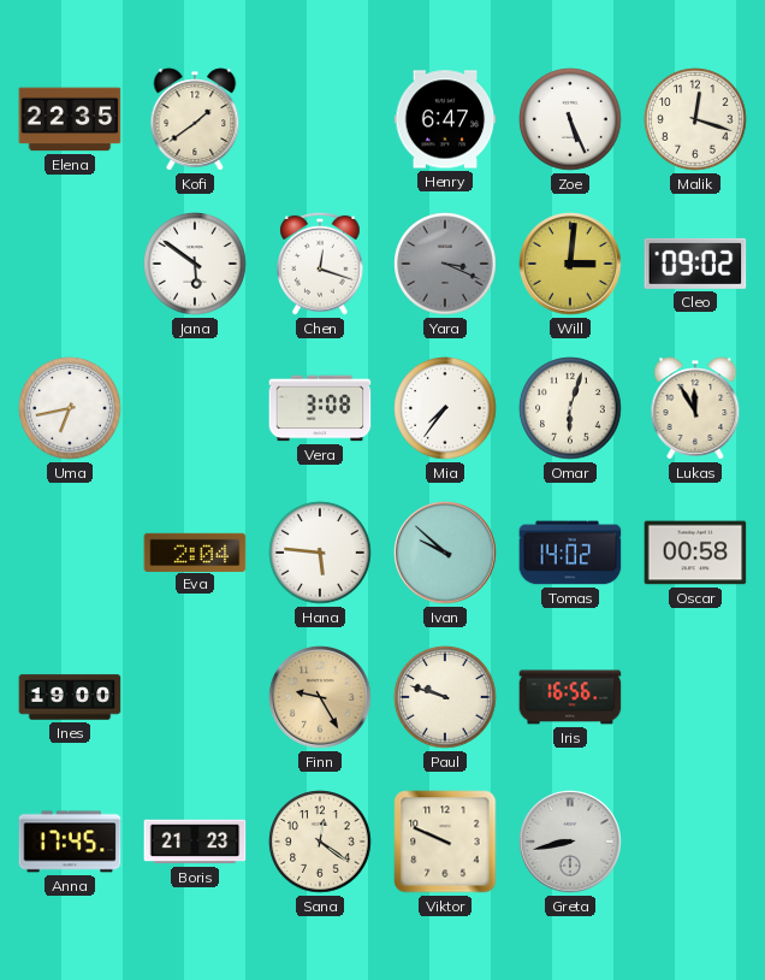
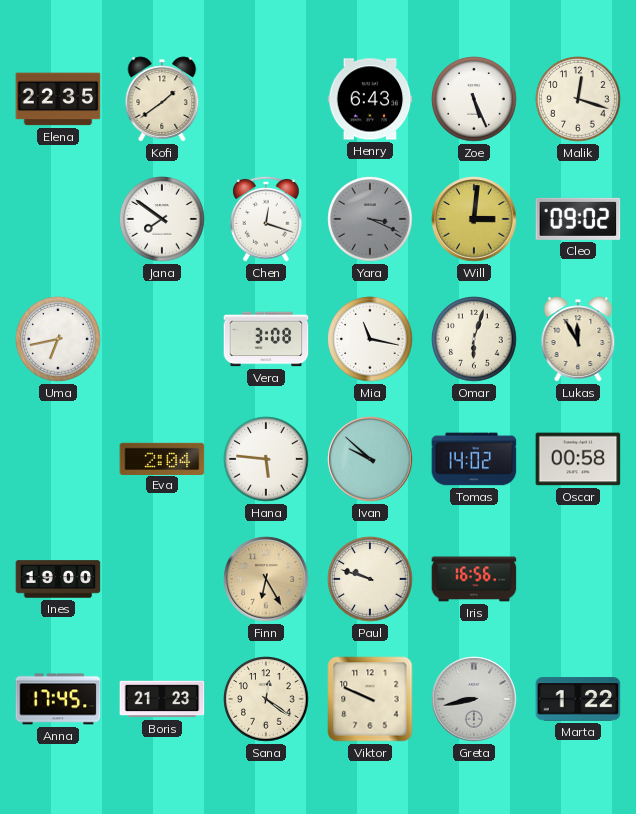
Henry: 6:47 -> 6:43 (370, 99)
Jana: 5:51 -> 7:51 (162, 219)
Mia: 7:36 -> 11:17 (370, 339)
Finn: 9:25 -> 6:25 (266, 579)
Marta: none -> 1:22 (578, 699)
